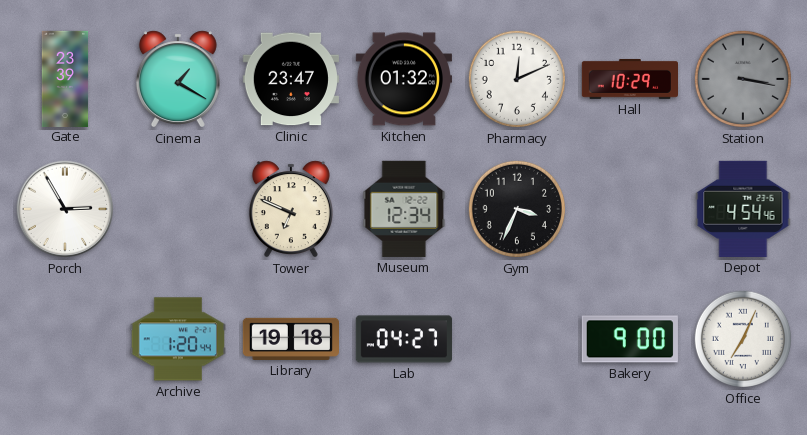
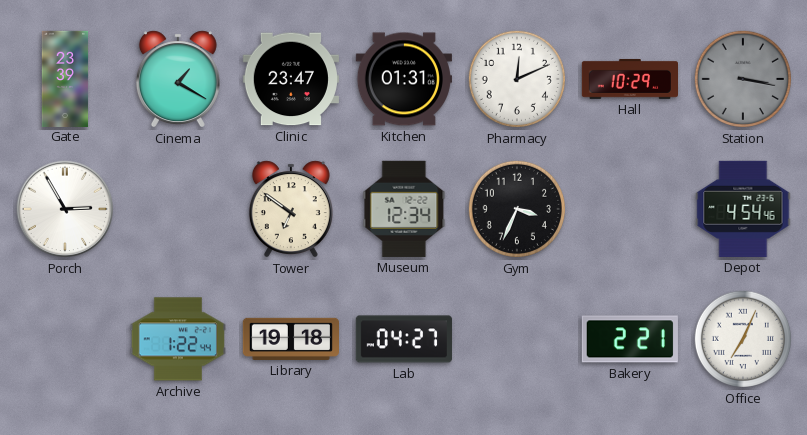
Kitchen: 01:32 -> 01:31 (404, 79)
Tower: 6:49 -> 6:51 (291, 209)
Archive: 1:20 -> 1:22 (178, 339)
Bakery: 9:00 -> 2:21 (630, 339)
